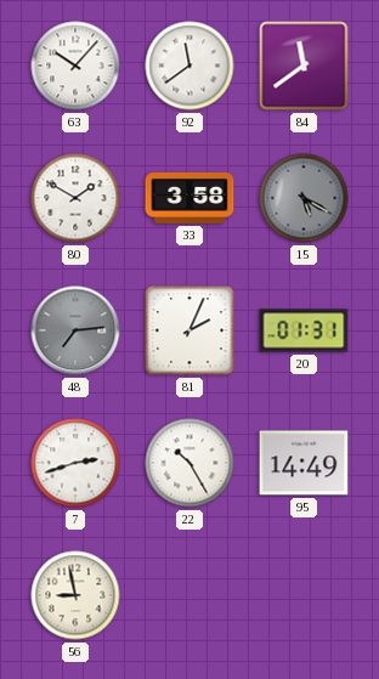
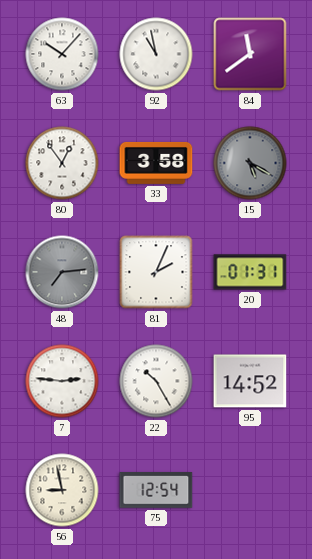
92: 11:39 -> 10:58 (156, 54)
80: 1:50 -> 12:54 (62, 163)
7: 2:42 -> 2:46 (62, 381)
95: 14:49 -> 14:52 (250, 381)
75: none -> 12:54 (156, 490)
